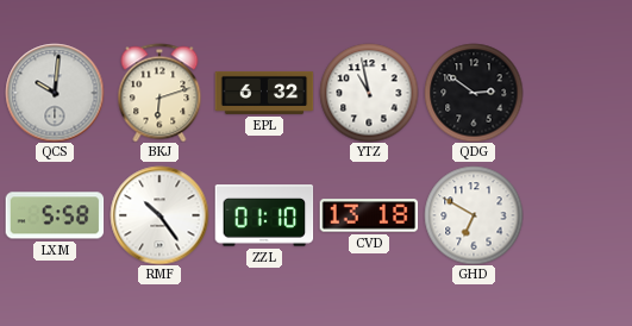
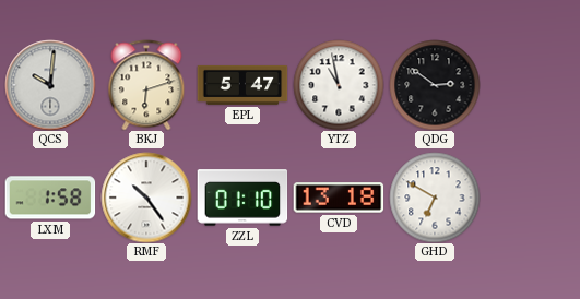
EPL: 6:32 -> 5:47 (242, 85)
LXM: 5:58 -> 1:58 (50, 198)
